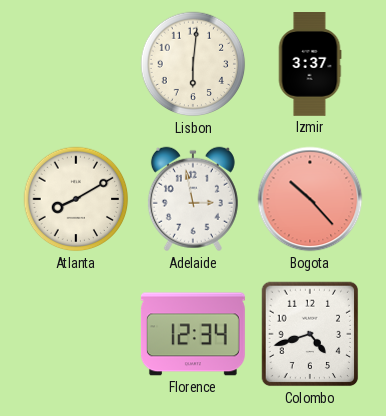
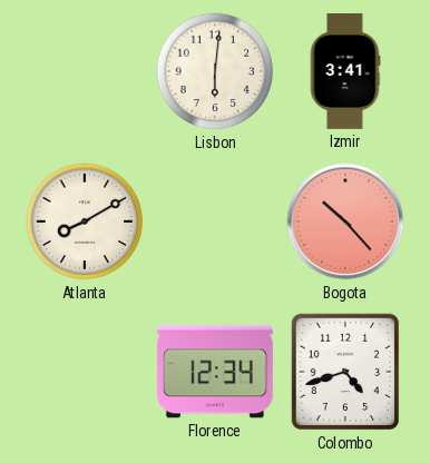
Izmir: 3:37 -> 3:41 (345, 72)
Adelaide: 2:58 -> none (193, 199)
